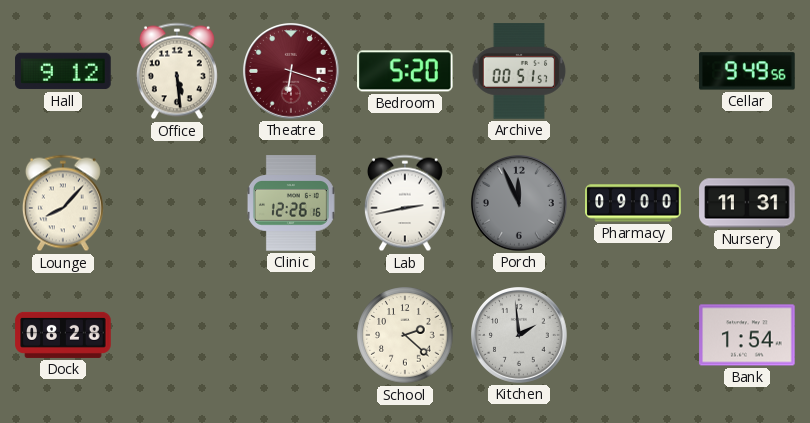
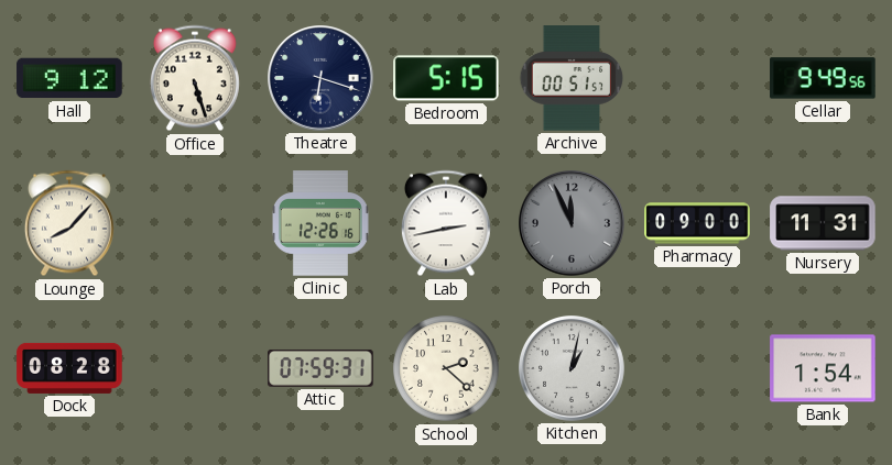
Office: 5:29 -> 5:27 (195, 78)
Theatre dial: burgundy -> navy (322, 79)
Bedroom: 5:20 -> 5:15 (447, 78)
Attic: none -> 07:59 (320, 368)
Kitchen: 1:59 -> 1:02 (573, 369)
